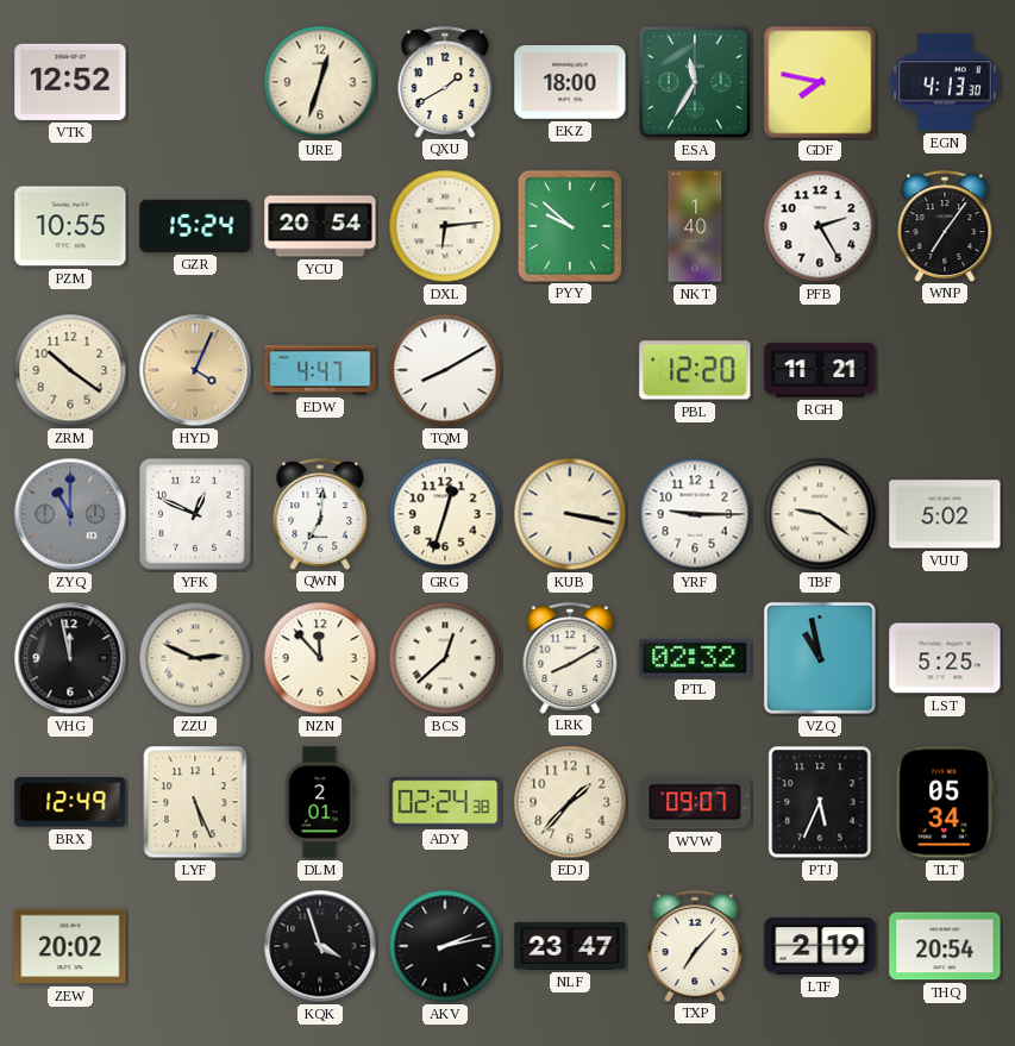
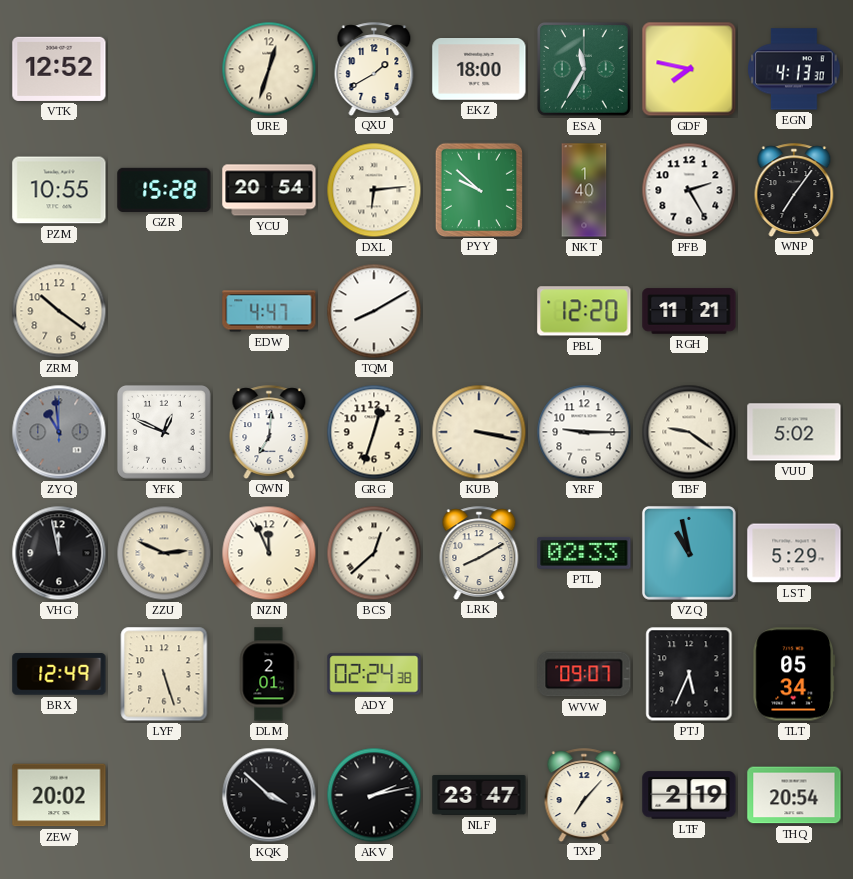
GZR: 15:24 -> 15:28 (164, 190)
HYD: 4:04 -> none (195, 370)
ZYQ: 11:00 -> 10:59 (59, 432)
NZN: 11:53 -> 11:56 (269, 553)
PTL: 02:32 -> 02:33 (584, 553)
LST: 5:25 -> 5:29 (794, 553)
LYF: 5:26 -> 5:27 (164, 674)
EDJ: 1:37 -> none (570, 802)
KQK: 3:57 -> 3:52 (269, 795)
